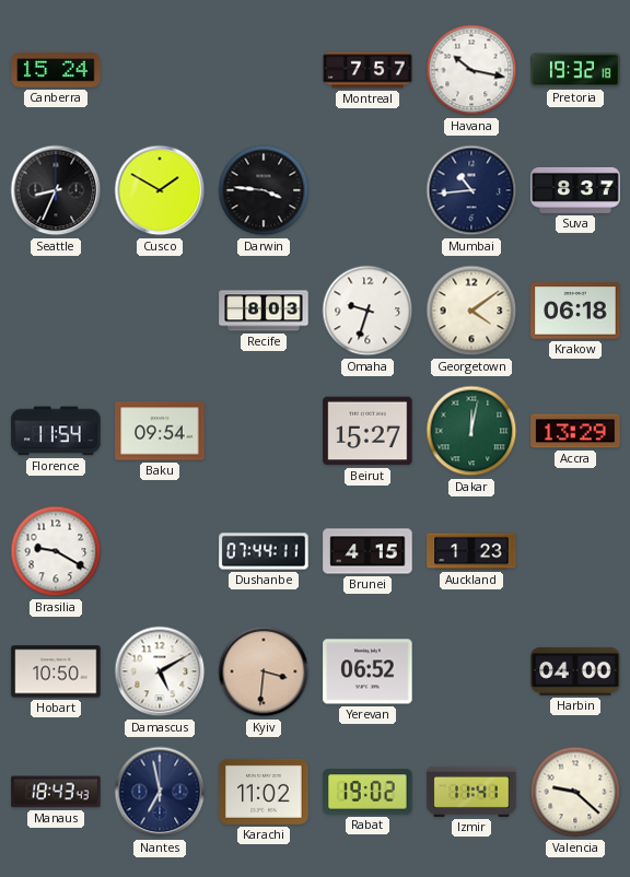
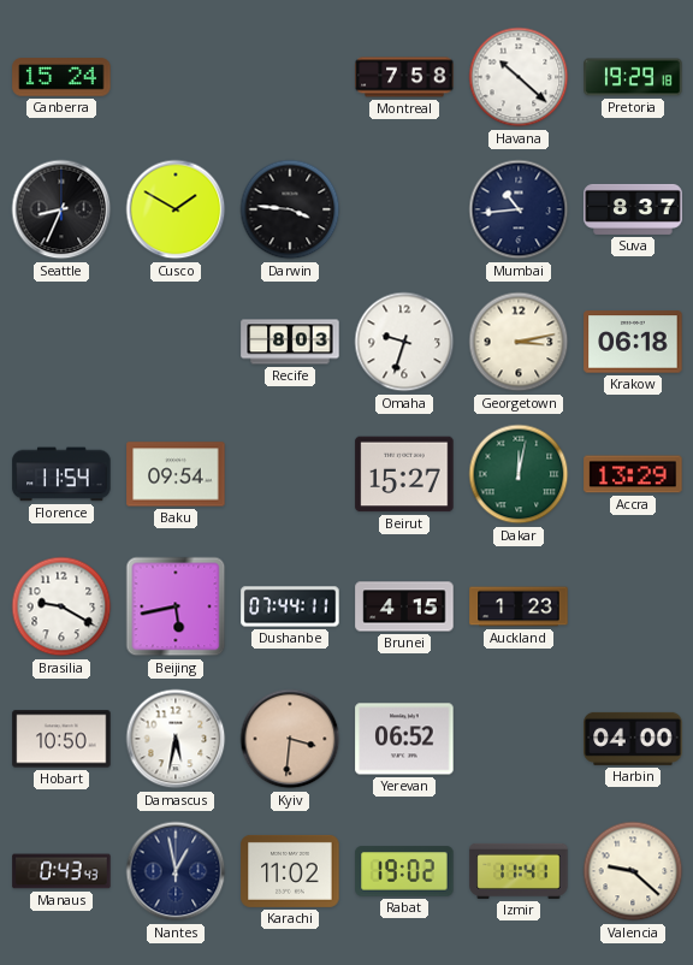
Montreal: 7:57 -> 7:58 (404, 77)
Havana: 10:17 -> 10:22 (519, 77)
Pretoria: 19:32 -> 19:29 (633, 77)
Georgetown: 4:09 -> 3:13 (519, 342)
Beijing: none -> 5:43 (176, 606)
Damascus: 5:10 -> 5:32 (176, 739)
Manaus: 18:43 -> 0:43 (61, 871)
Nantes: 6:58 -> 12:58 (176, 871)
